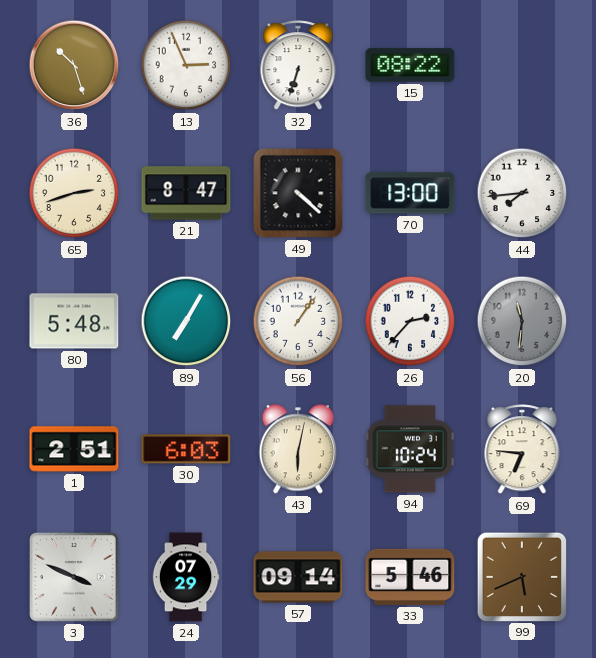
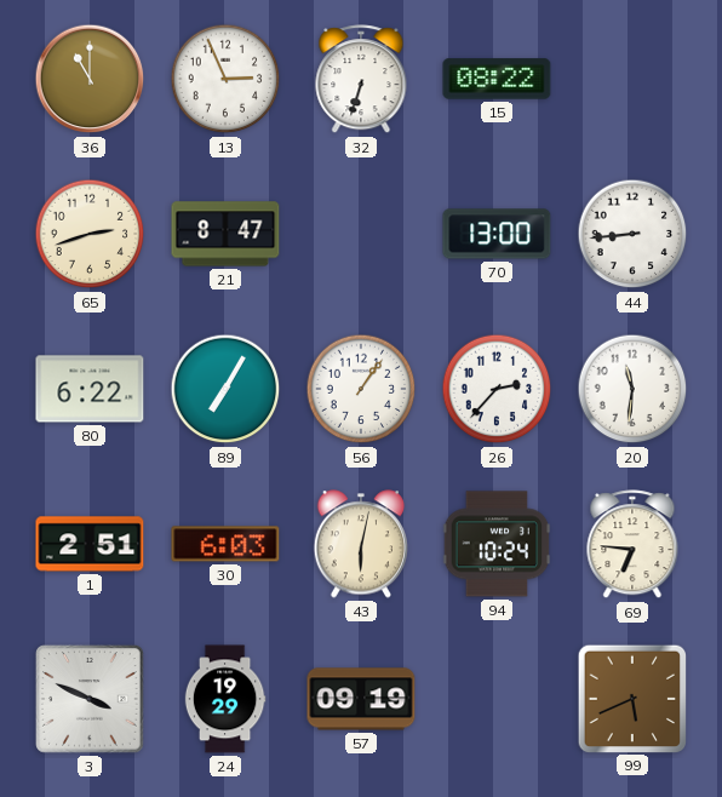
36: 10:27 -> 11:00 (90, 79)
49: 4:22 -> none (298, 193)
44: 7:44 -> 8:44 (632, 234)
80: 5:48 -> 6:22 (90, 389)
20 dial: grey -> white (632, 389)
24: 07:29 -> 19:29 (225, 699)
57: 09:14 -> 09:19 (361, 699)
33: 5:46 -> none (410, 577)
